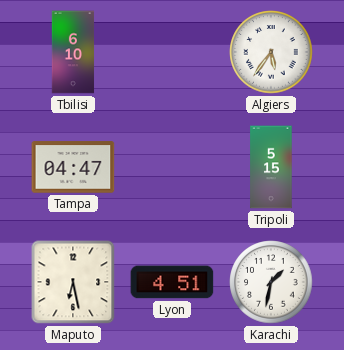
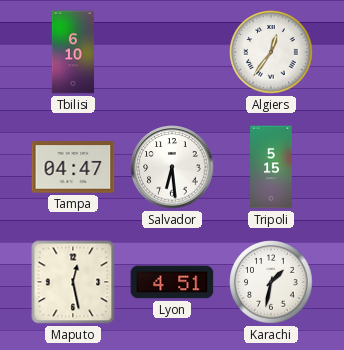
Algiers: 5:36 -> 12:36 (271, 52)
Salvador: none -> 6:29 (172, 167)
Maputo: 6:28 -> 12:28 (73, 282)
